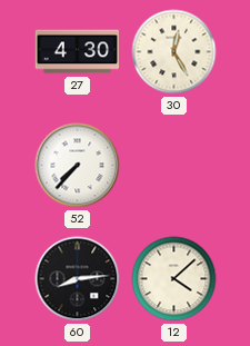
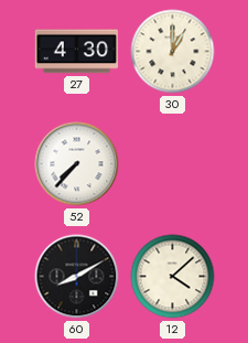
30: 12:25 -> 1:00 (173, 52)
60: 8:14 -> 8:10 (77, 277)
